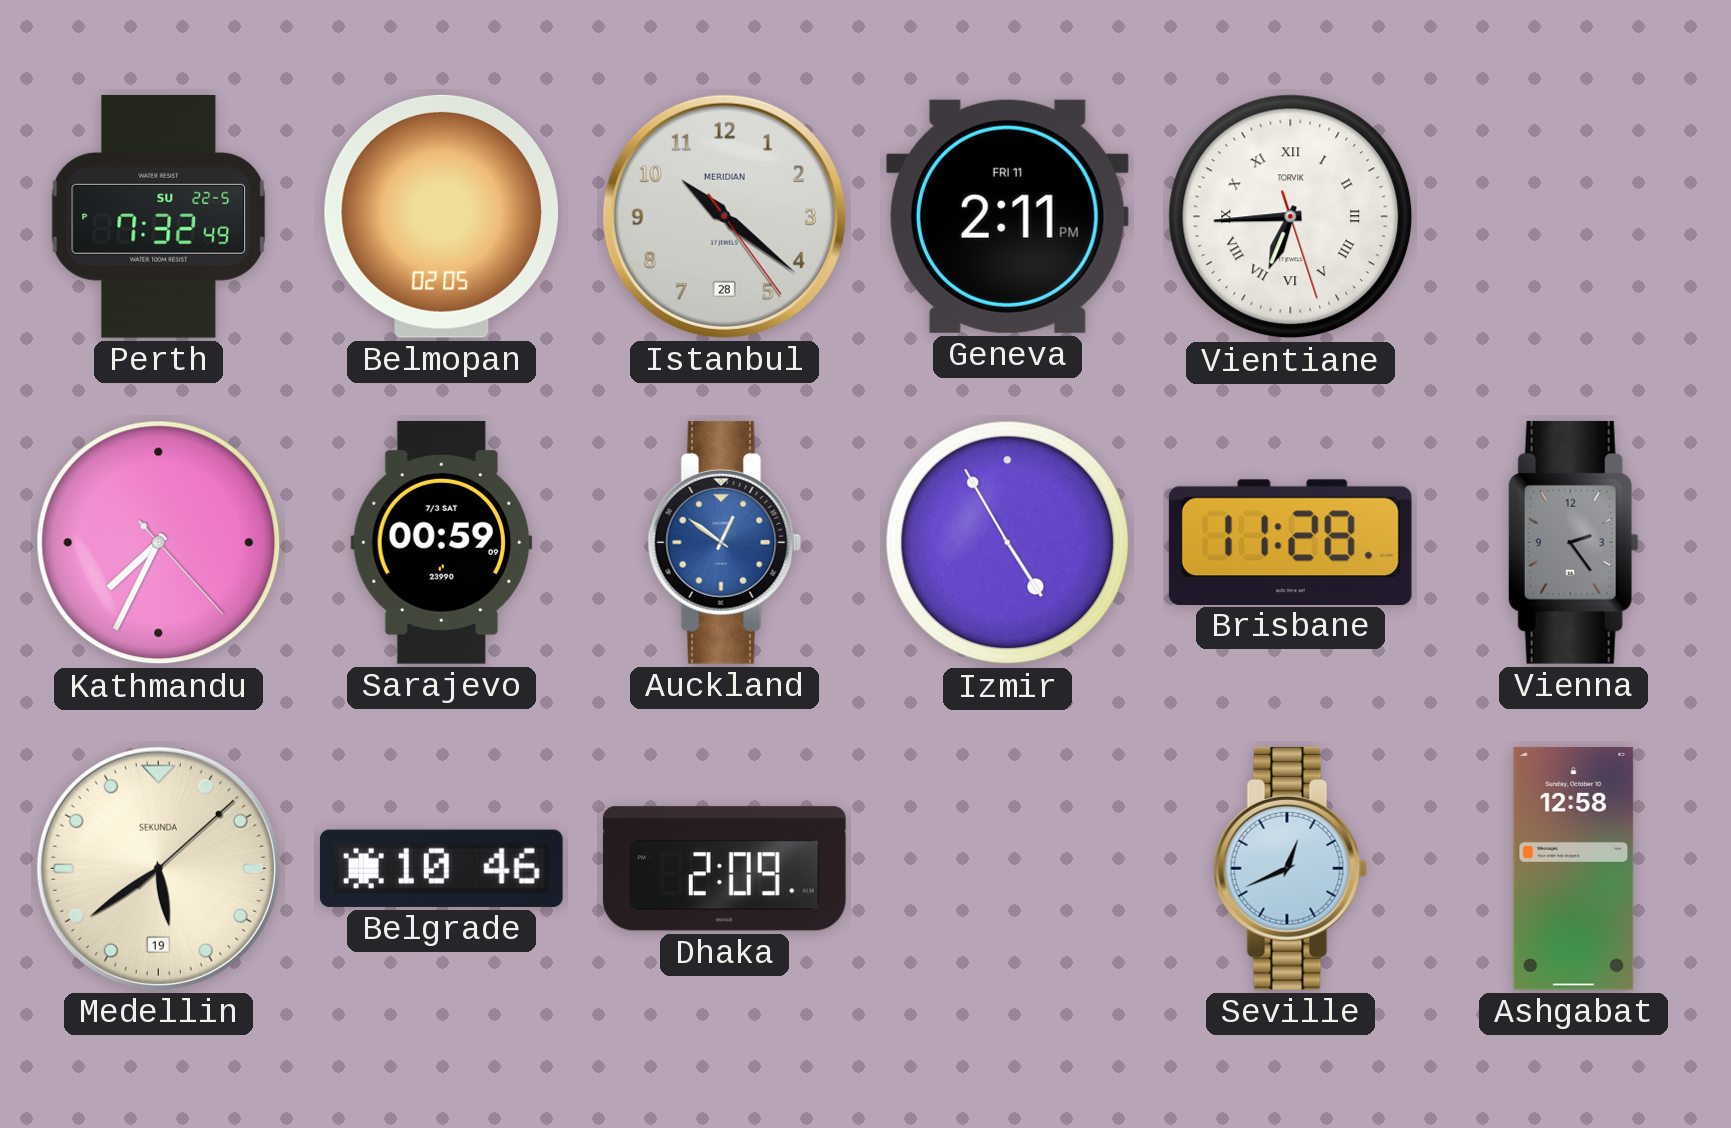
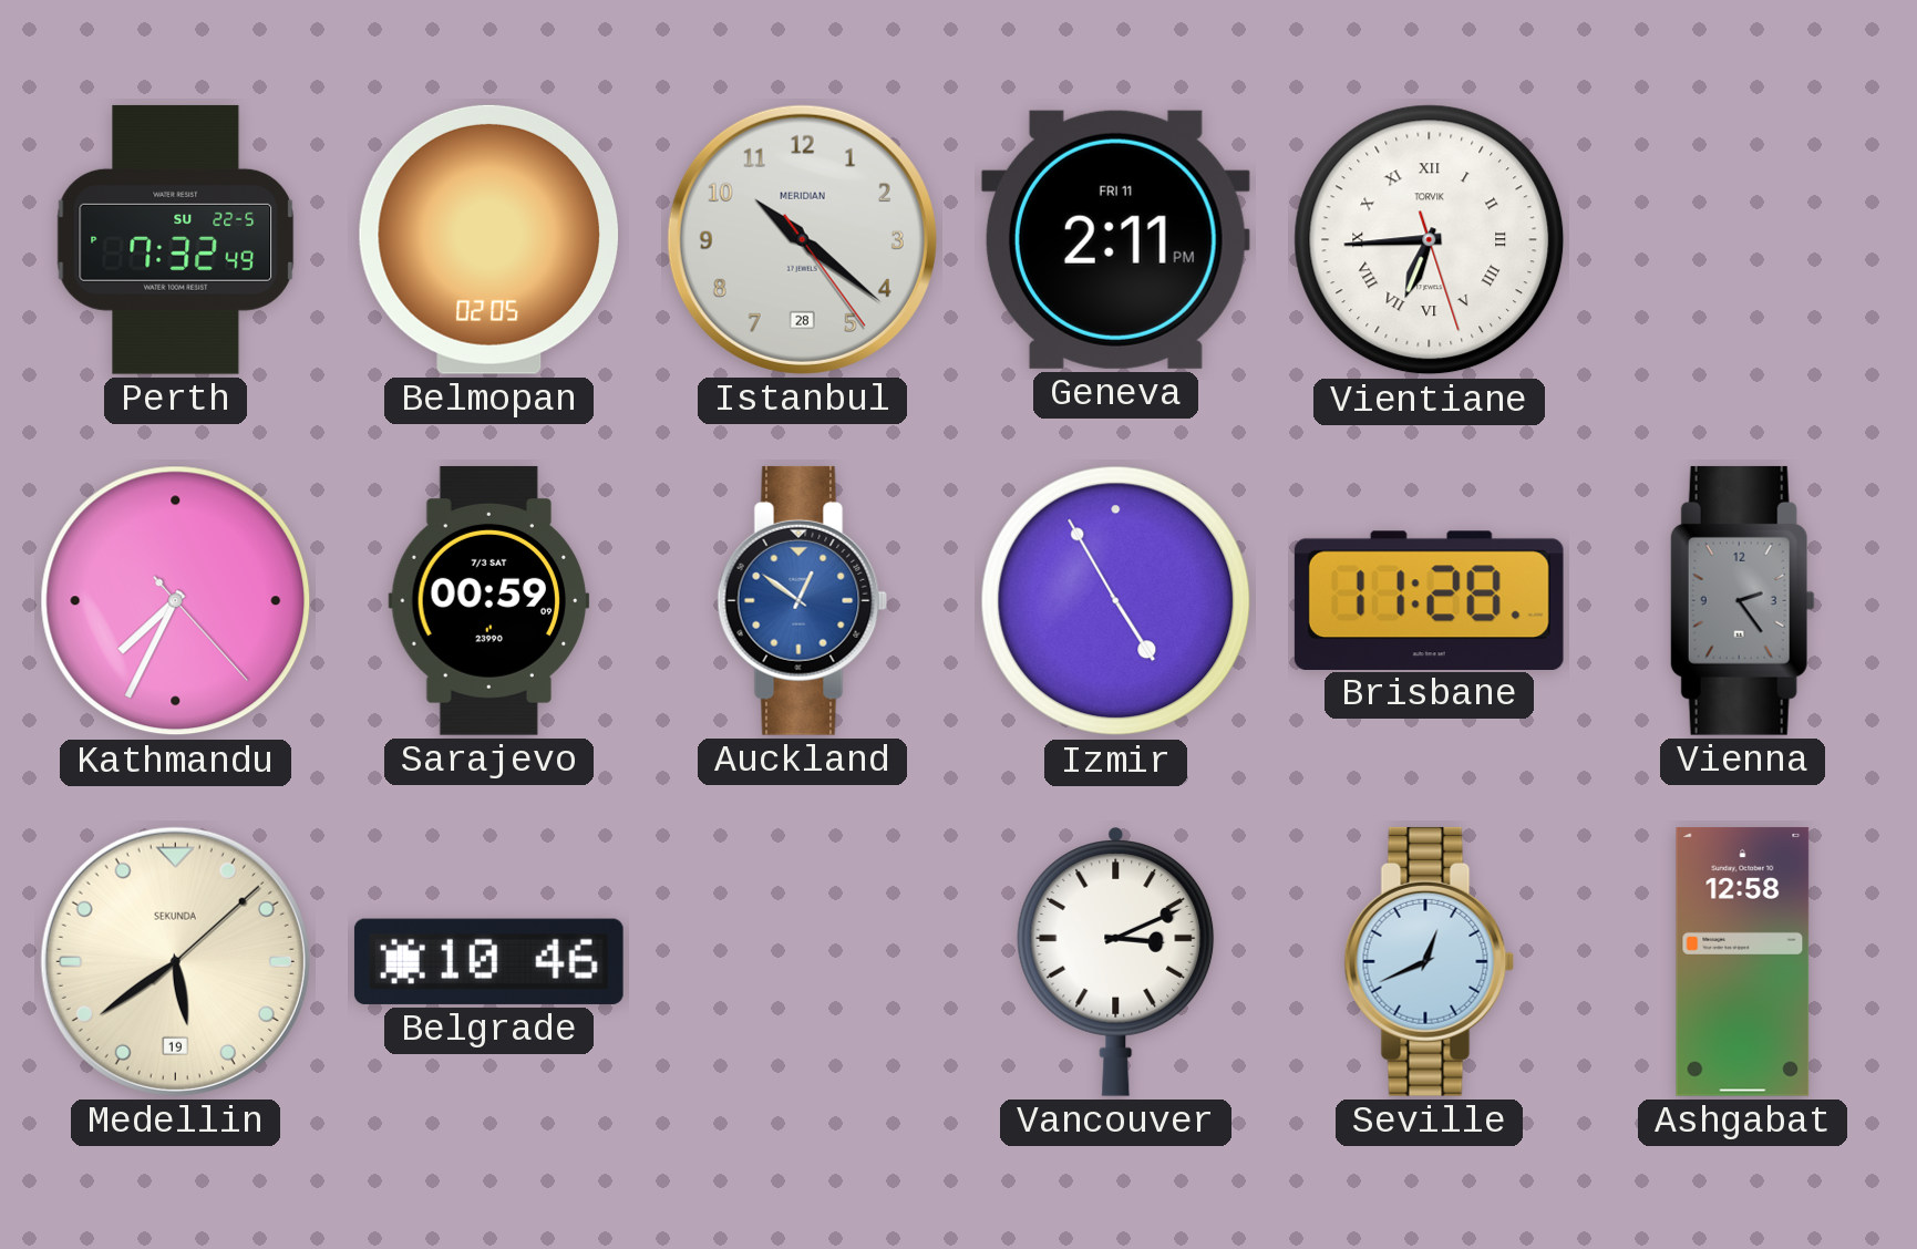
Dhaka: 2:09 -> none (724, 869)
Vancouver: none -> 3:11 (1116, 961)
